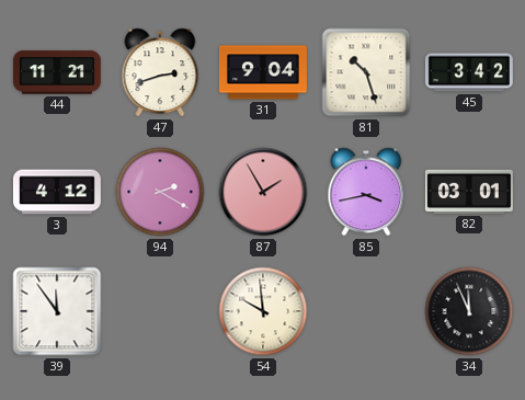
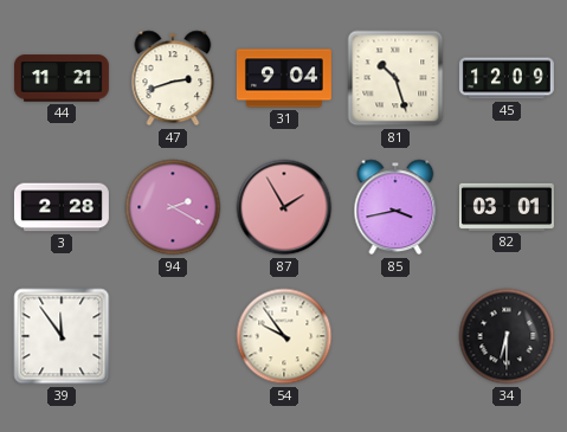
45: 3:42 -> 12:09 (507, 78)
3: 4:12 -> 2:28 (62, 207)
54: 9:59 -> 9:54 (284, 336)
34: 11:56 -> 6:30 (507, 336)
